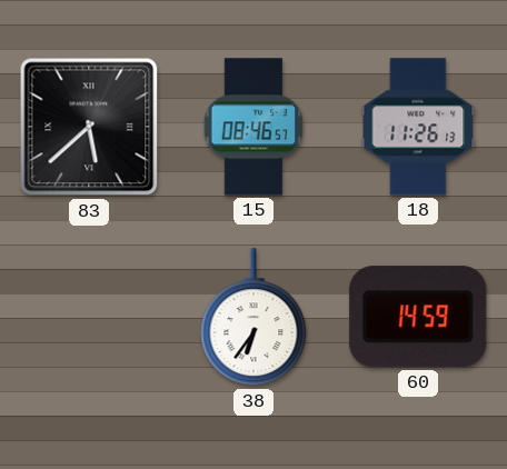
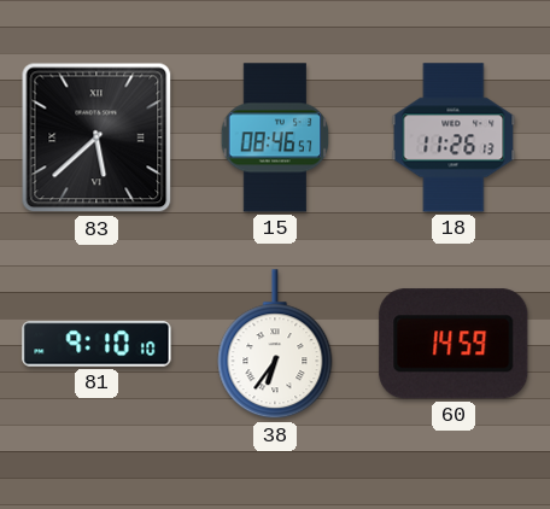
81: none -> 9:10 (96, 344)
